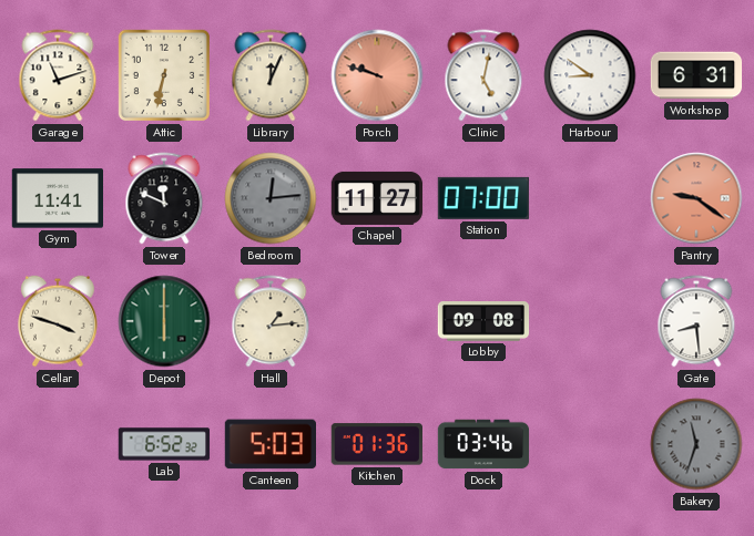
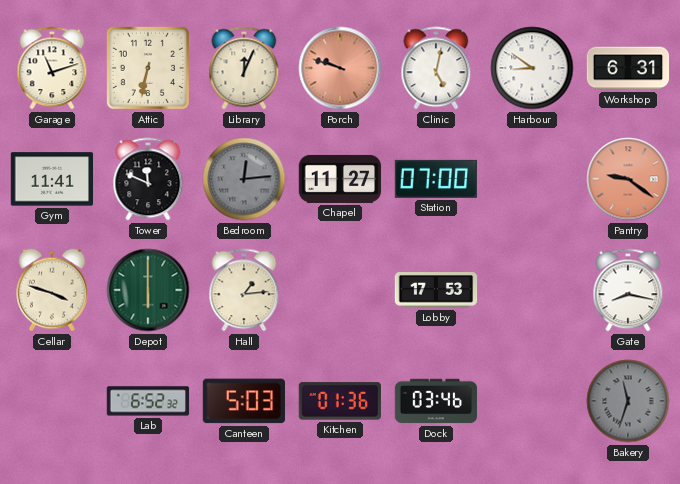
Lobby: 09:08 -> 17:53 (436, 291)
Gate: 8:29 -> 8:17 (628, 290)
